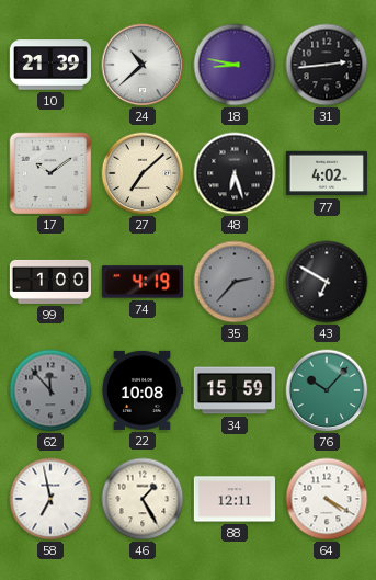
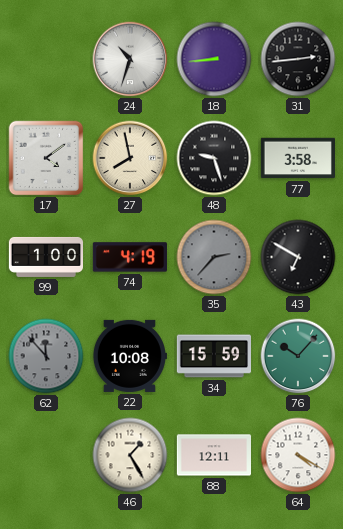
10: 21:39 -> none (49, 65)
24: 10:38 -> 10:33 (130, 59)
18: 8:47 -> 8:44 (214, 59)
17: 10:09 -> 4:09 (46, 158)
27: 7:08 -> 7:58 (130, 158)
48: 6:27 -> 9:27 (214, 158)
77: 4:02 -> 3:58 (297, 158)
58: 6:58 -> none (50, 499)
